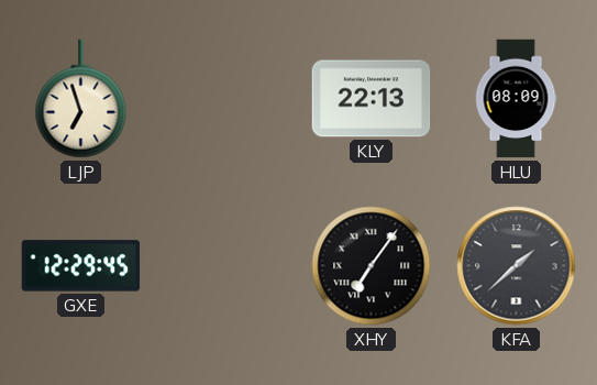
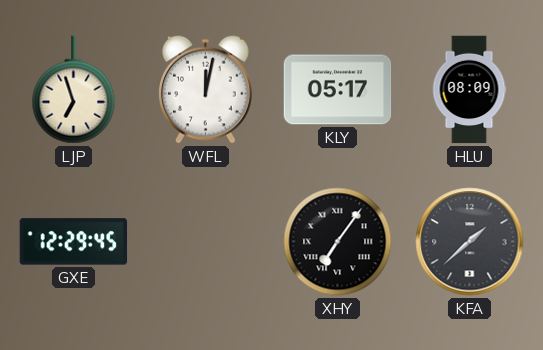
WFL: none -> 12:02 (206, 89)
KLY: 22:13 -> 05:17 (338, 90)
